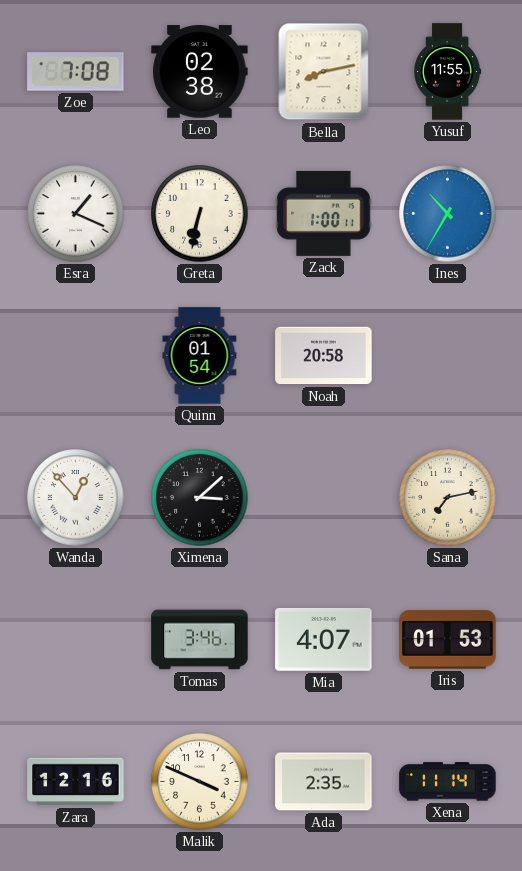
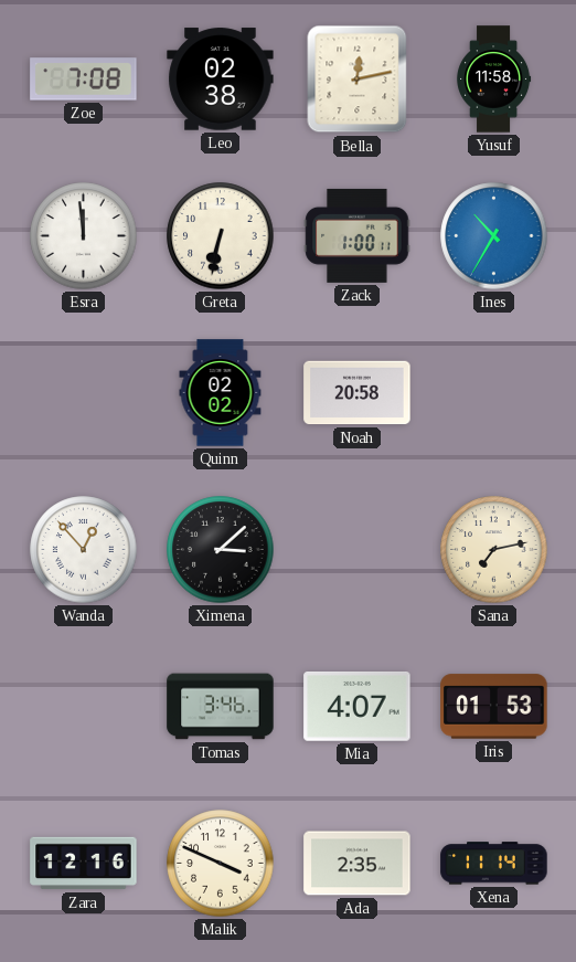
Bella: 8:13 -> 12:13 (358, 80)
Yusuf: 11:55 -> 11:58 (494, 80)
Esra: 1:19 -> 11:59 (84, 236)
Quinn: 01:54 -> 02:02 (221, 393)
